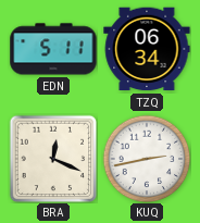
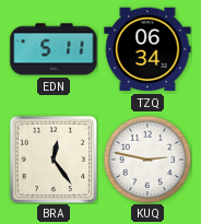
BRA: 12:19 -> 12:24 (54, 160)
KUQ: 2:43 -> 2:47 (147, 160)
